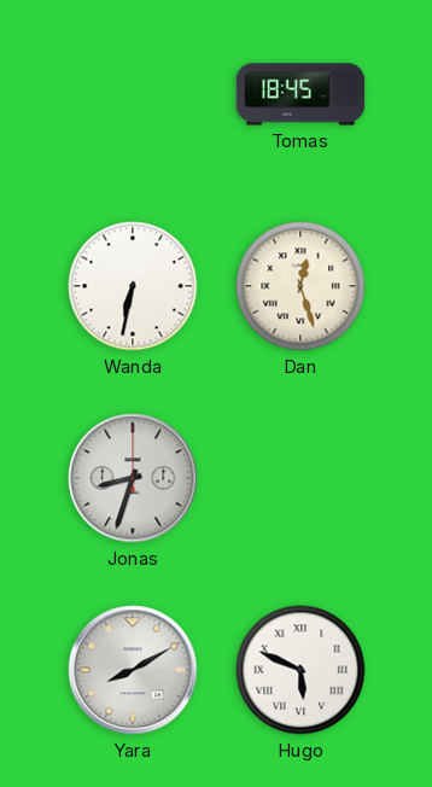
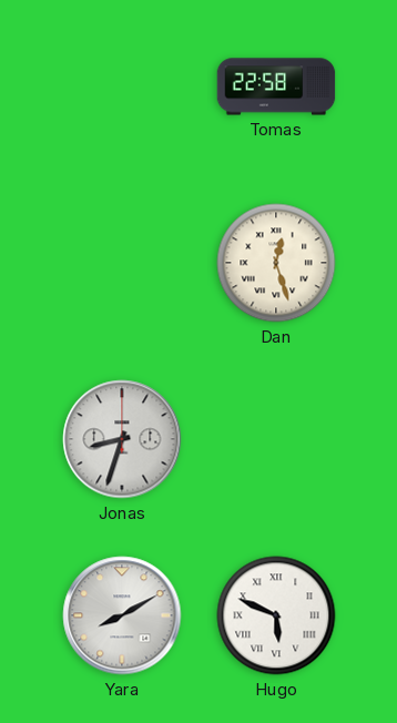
Tomas: 18:45 -> 22:58 (276, 86)
Wanda: 6:32 -> none (133, 286)
